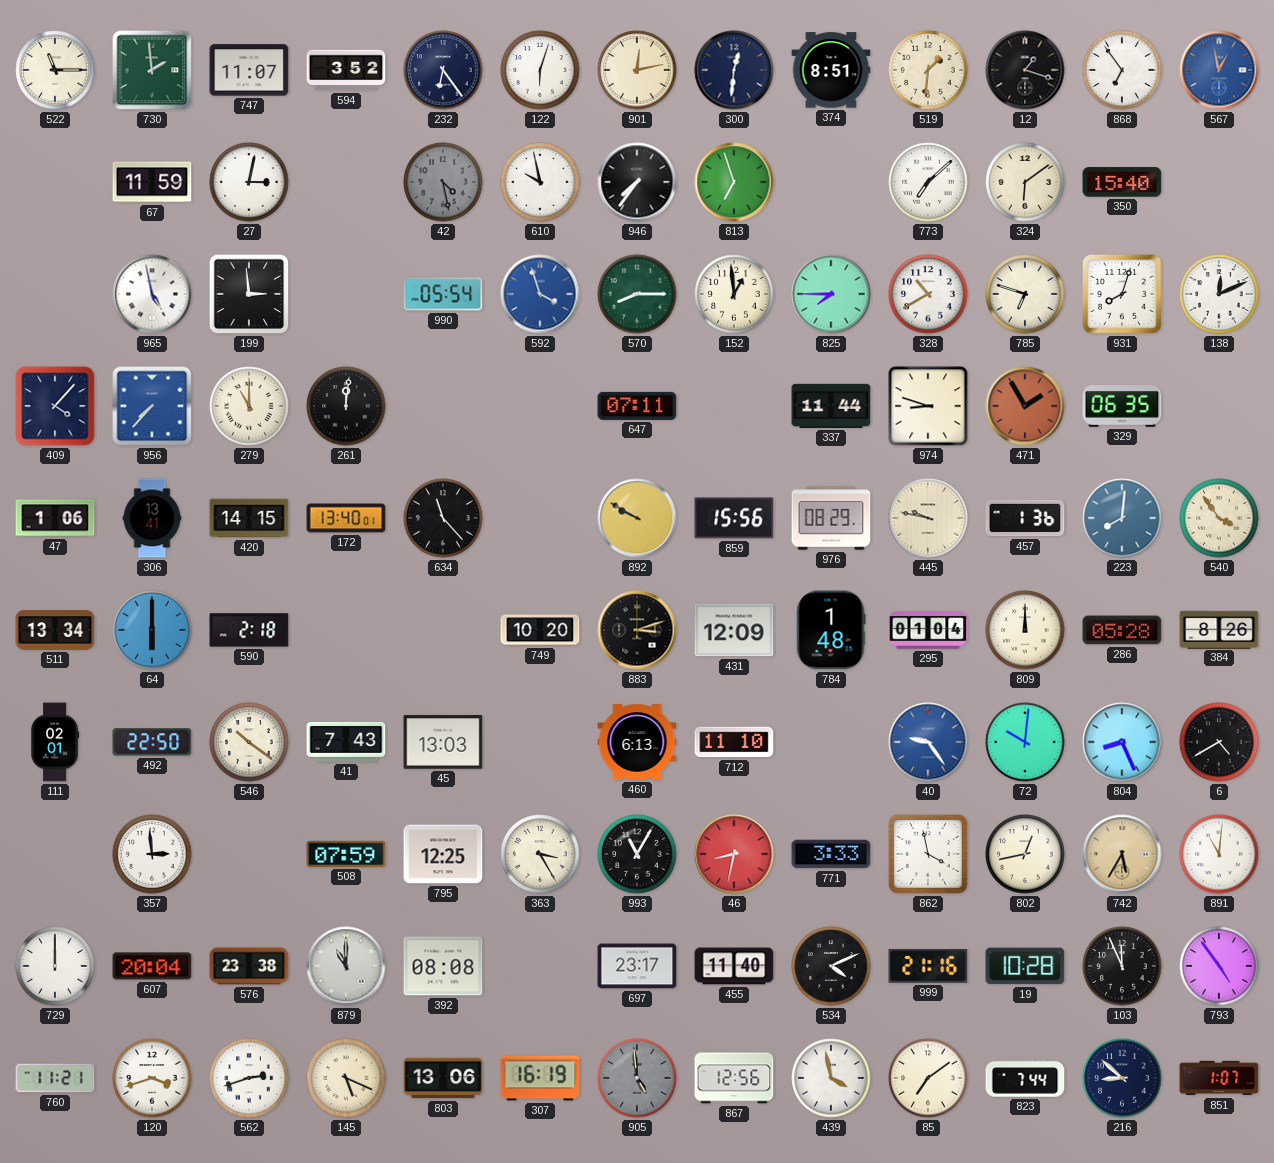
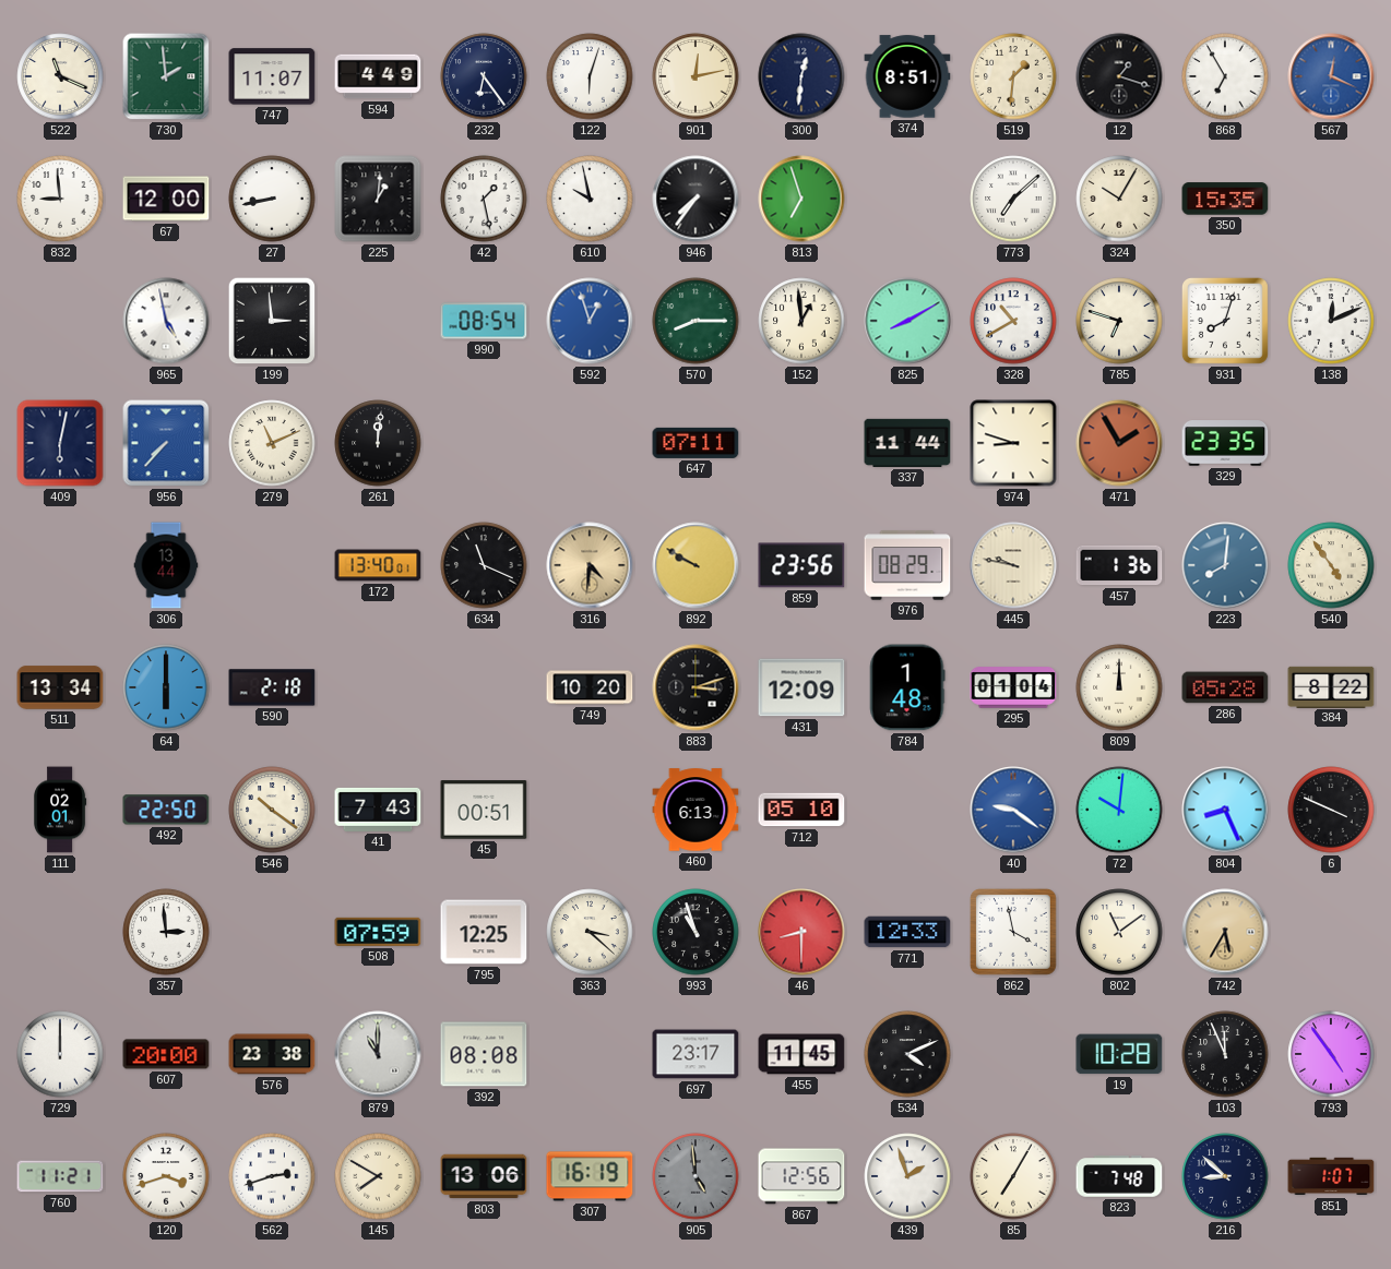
522: 11:15 -> 11:19 (60, 76)
594: 3:52 -> 4:49 (378, 76)
868: 6:54 -> 6:55 (1225, 76)
567: 12:58 -> 12:19 (1331, 76)
832: none -> 8:59 (60, 199)
67: 11:59 -> 12:00 (166, 199)
27: 3:02 -> 8:43 (272, 199)
225: none -> 1:01 (378, 199)
42: 4:28 -> 1:28 (484, 199)
42 dial: grey -> white (484, 199)
324: 6:09 -> 10:05 (1119, 199)
350: 15:40 -> 15:35 (1225, 199)
990: 05:54 -> 08:54 (484, 321)
592: 3:57 -> 12:57 (590, 321)
825: 7:45 -> 8:10 (907, 321)
409: 4:07 -> 6:02 (60, 443)
279: 11:00 -> 11:11 (272, 443)
329: 06:35 -> 23:35 (1225, 443)
47: 1:06 -> none (55, 518)
306: 13:41 -> 13:44 (166, 565)
420: 14:15 -> none (249, 518)
634: 11:23 -> 11:19 (484, 565)
316: none -> 4:31 (590, 565)
859: 15:56 -> 23:56 (801, 565)
540: 3:54 -> 4:54 (1331, 565)
384: 8:26 -> 8:22 (1331, 686)
45: 13:03 -> 00:51 (484, 810)
712: 11:10 -> 05:10 (801, 810)
40: 9:24 -> 9:21 (1013, 810)
6: 4:40 -> 3:49 (1331, 810)
363: 3:25 -> 3:22 (590, 932)
993: 11:05 -> 10:57 (695, 932)
46: 8:32 -> 8:30 (801, 932)
771: 3:33 -> 12:33 (907, 932)
802: 12:43 -> 11:09 (1119, 932)
891: 11:01 -> none (1219, 854)
607: 20:04 -> 20:00 (166, 1054)
455: 11:40 -> 11:45 (801, 1054)
999: 21:16 -> none (928, 967)
145: 5:19 -> 7:50 (378, 1176)
439: 3:58 -> 1:57 (907, 1176)
85: 7:09 -> 7:05 (1013, 1176)
823: 7:44 -> 7:48 (1119, 1176)
